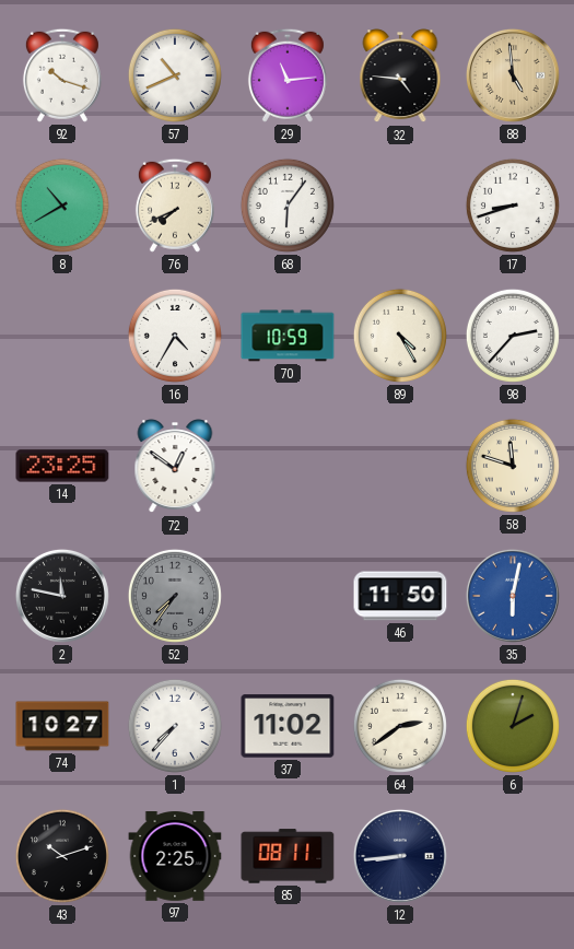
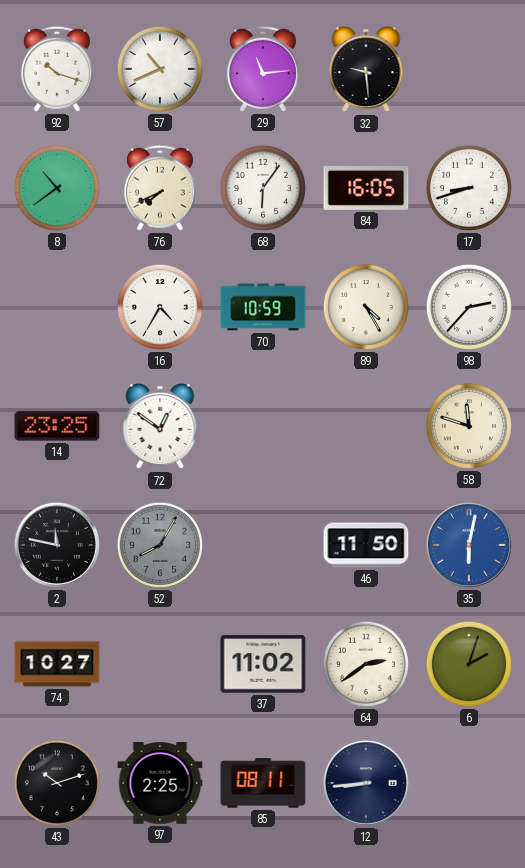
32: 4:46 -> 9:29 (366, 70)
88: 4:59 -> none (513, 75)
8: 10:40 -> 10:39 (57, 188)
84: none -> 16:05 (366, 189)
52: 7:36 -> 8:05 (160, 545)
1: 7:37 -> none (175, 726)
